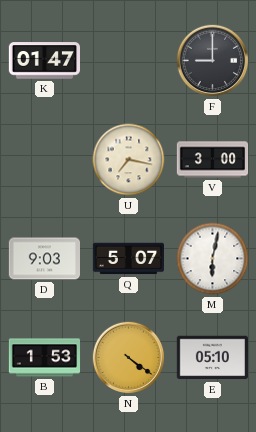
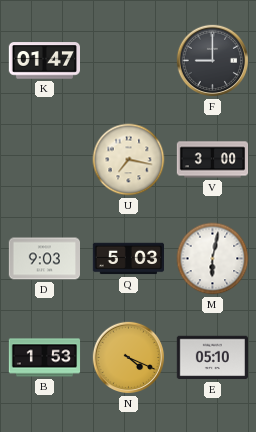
Q: 5:07 -> 5:03 (128, 259)
N: 4:21 -> 4:19 (129, 358)
